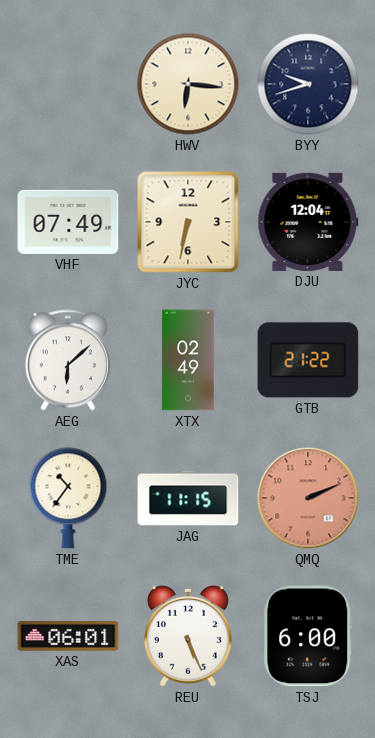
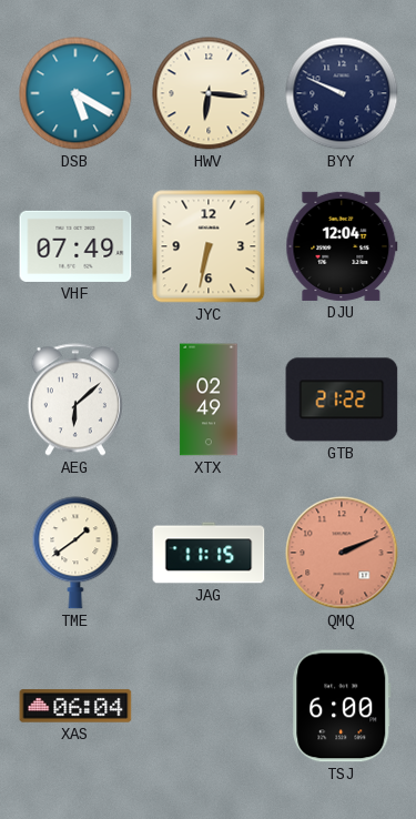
DSB: none -> 5:20 (75, 93)
BYY: 9:42 -> 9:49 (342, 93)
TME: 10:36 -> 1:39 (75, 553)
XAS: 06:01 -> 06:04 (75, 706)
REU: 5:26 -> none (188, 636)
